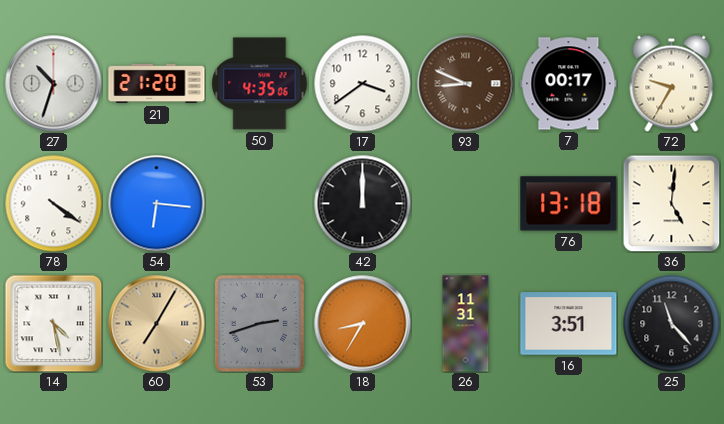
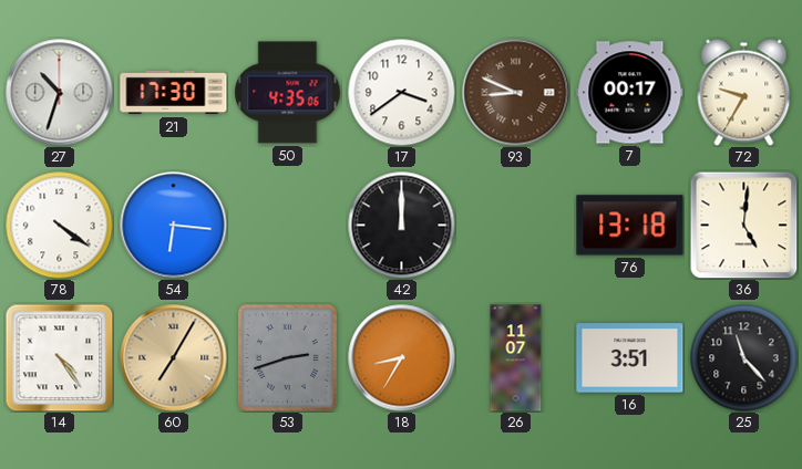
21: 21:20 -> 17:30 (174, 93)
14: 4:28 -> 4:24 (59, 357)
26: 11:31 -> 11:07 (516, 358)
